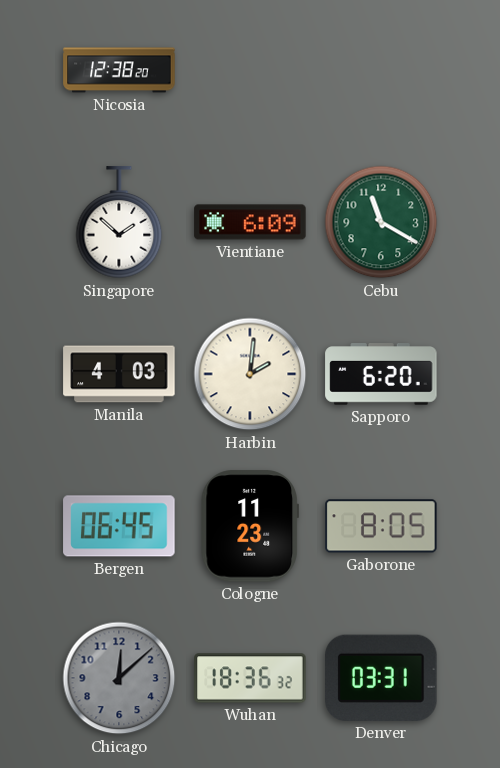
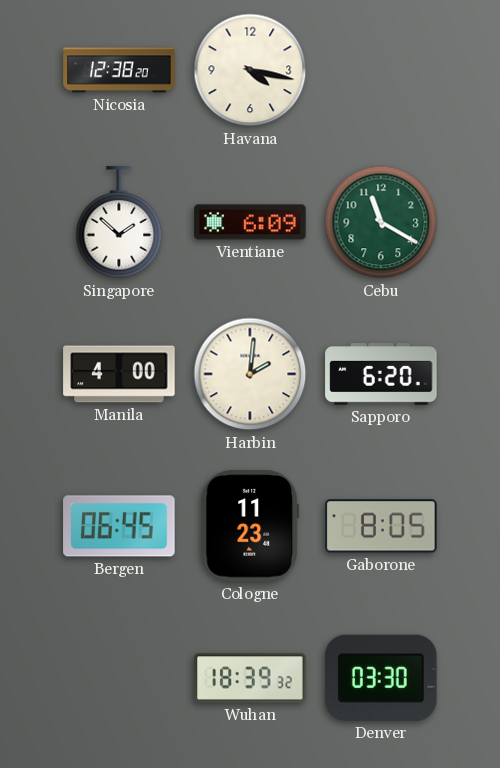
Havana: none -> 4:17 (250, 70)
Manila: 4:03 -> 4:00 (119, 374)
Chicago: 12:08 -> none (119, 678)
Wuhan: 18:36 -> 18:39 (250, 678)
Denver: 03:31 -> 03:30 (381, 678)
